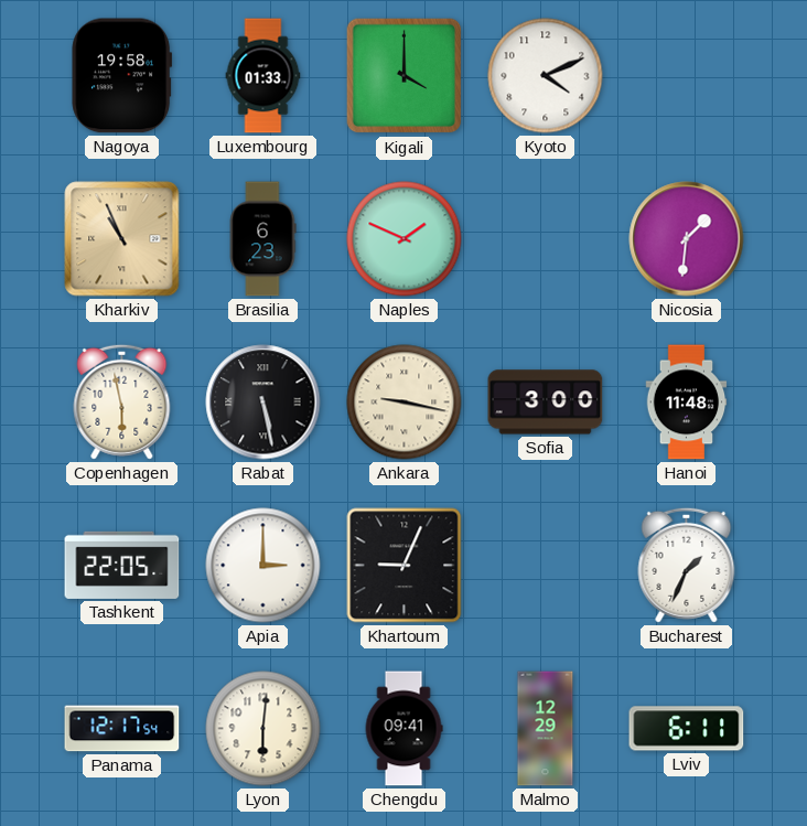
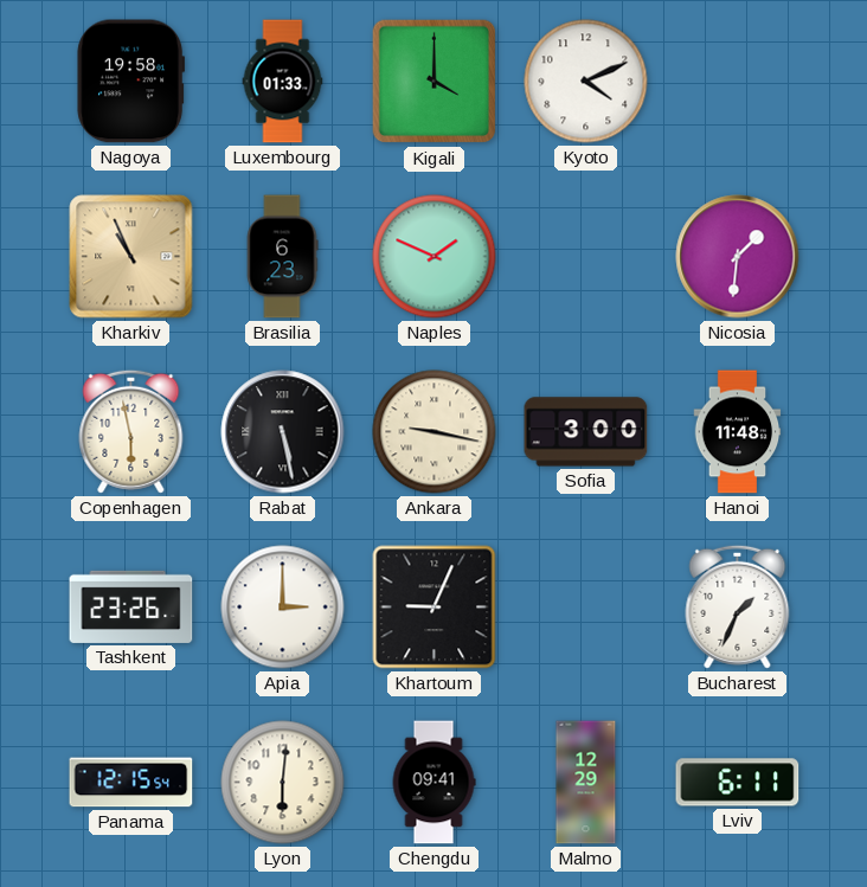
Tashkent: 22:05 -> 23:26 (131, 606)
Panama: 12:17 -> 12:15 (131, 783)
